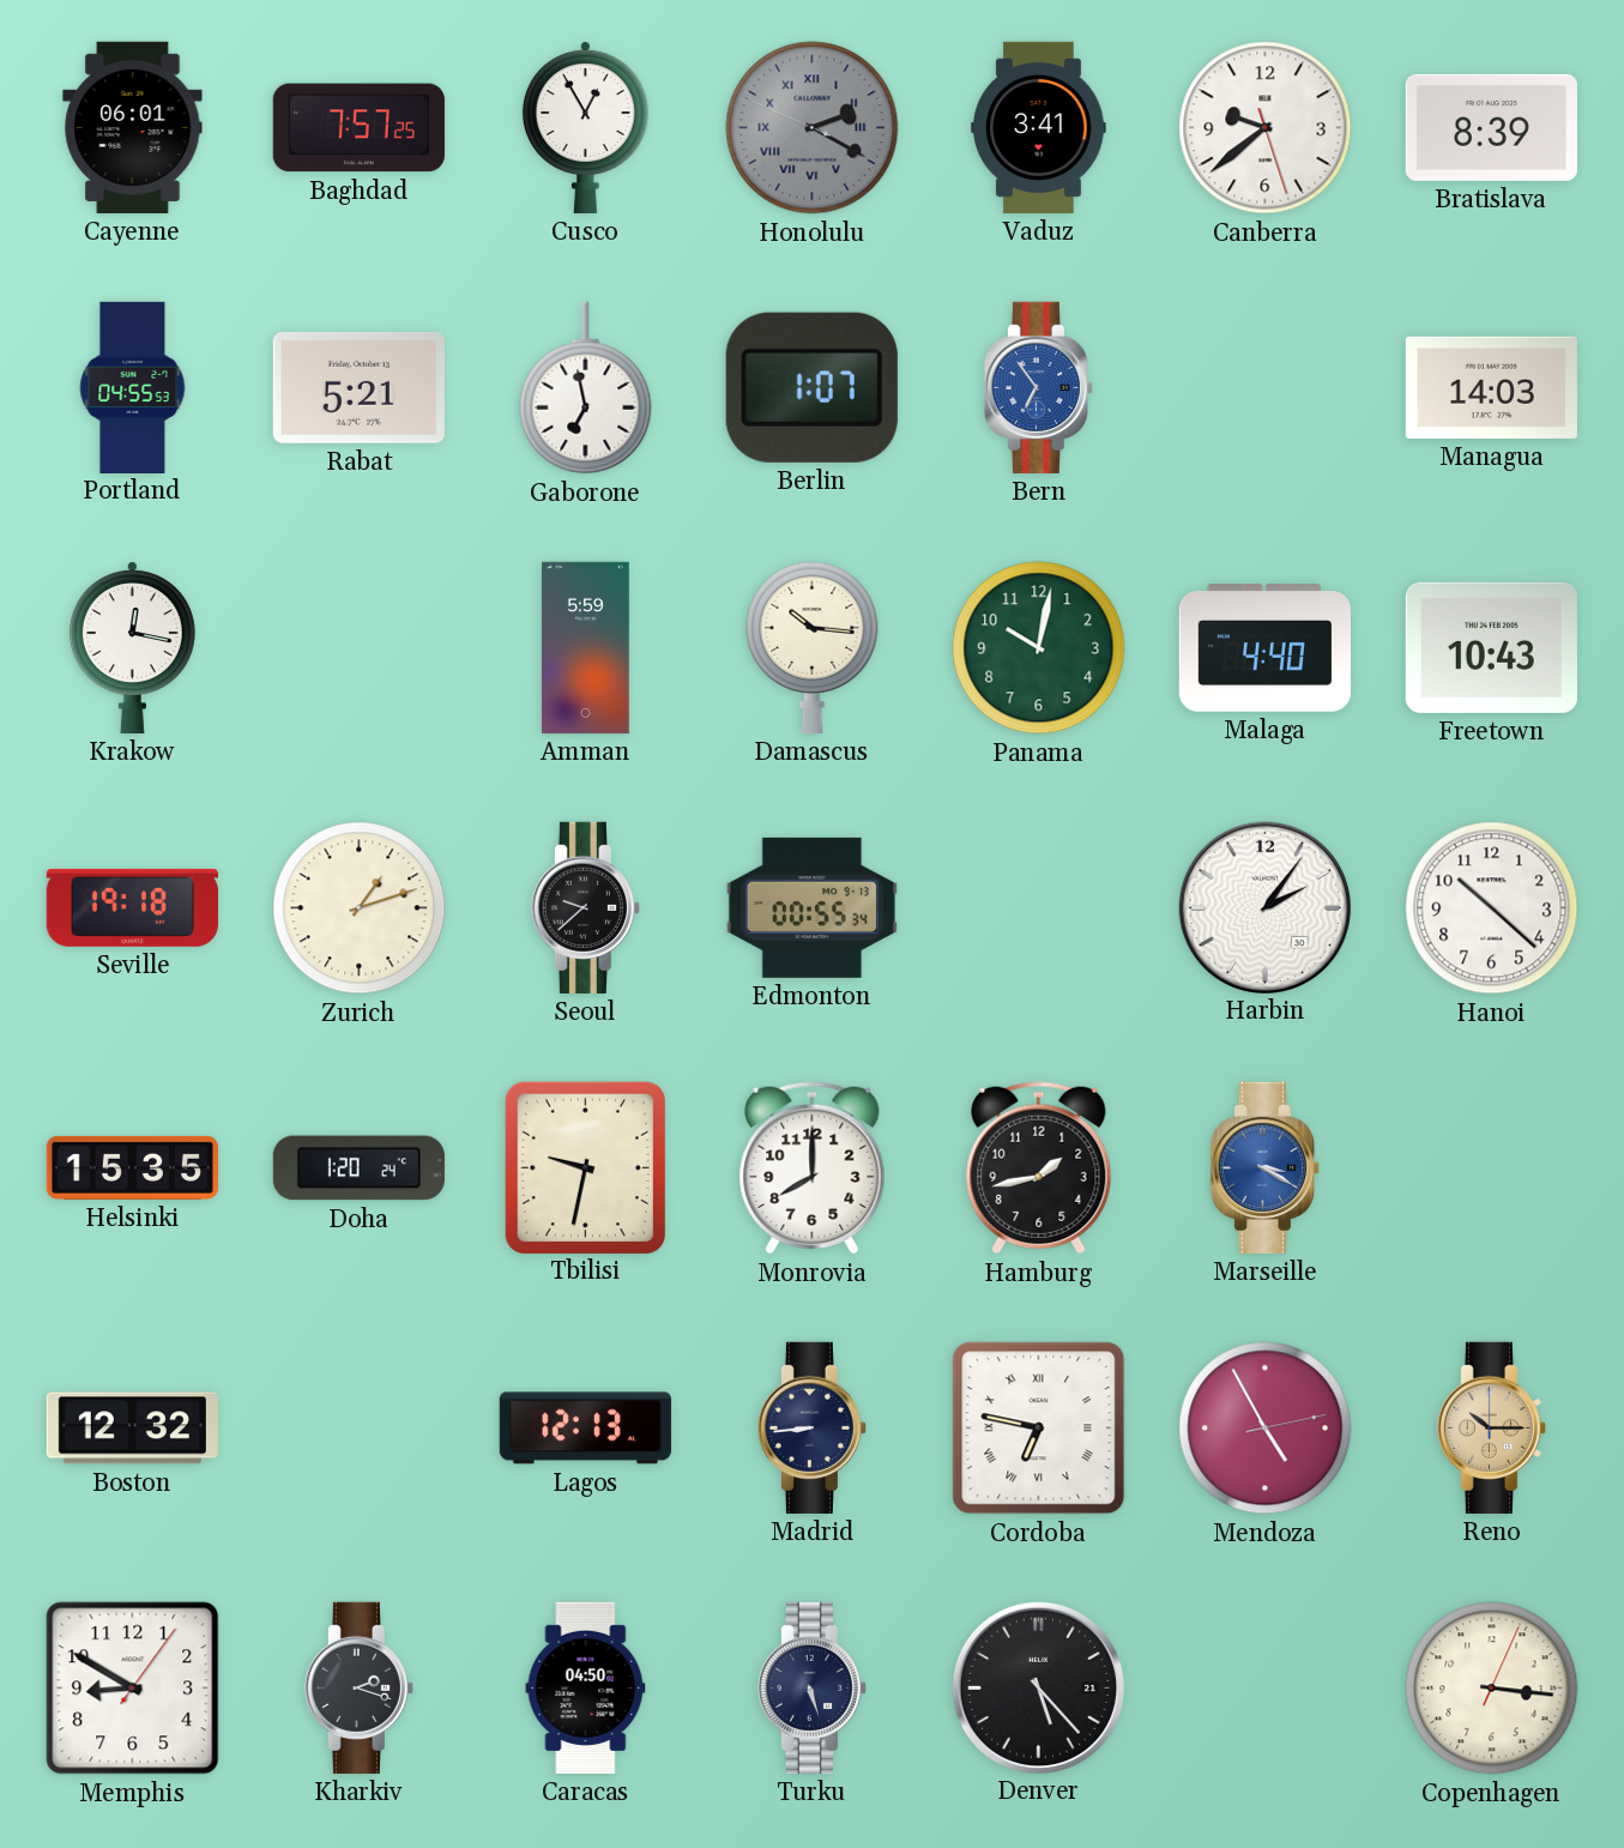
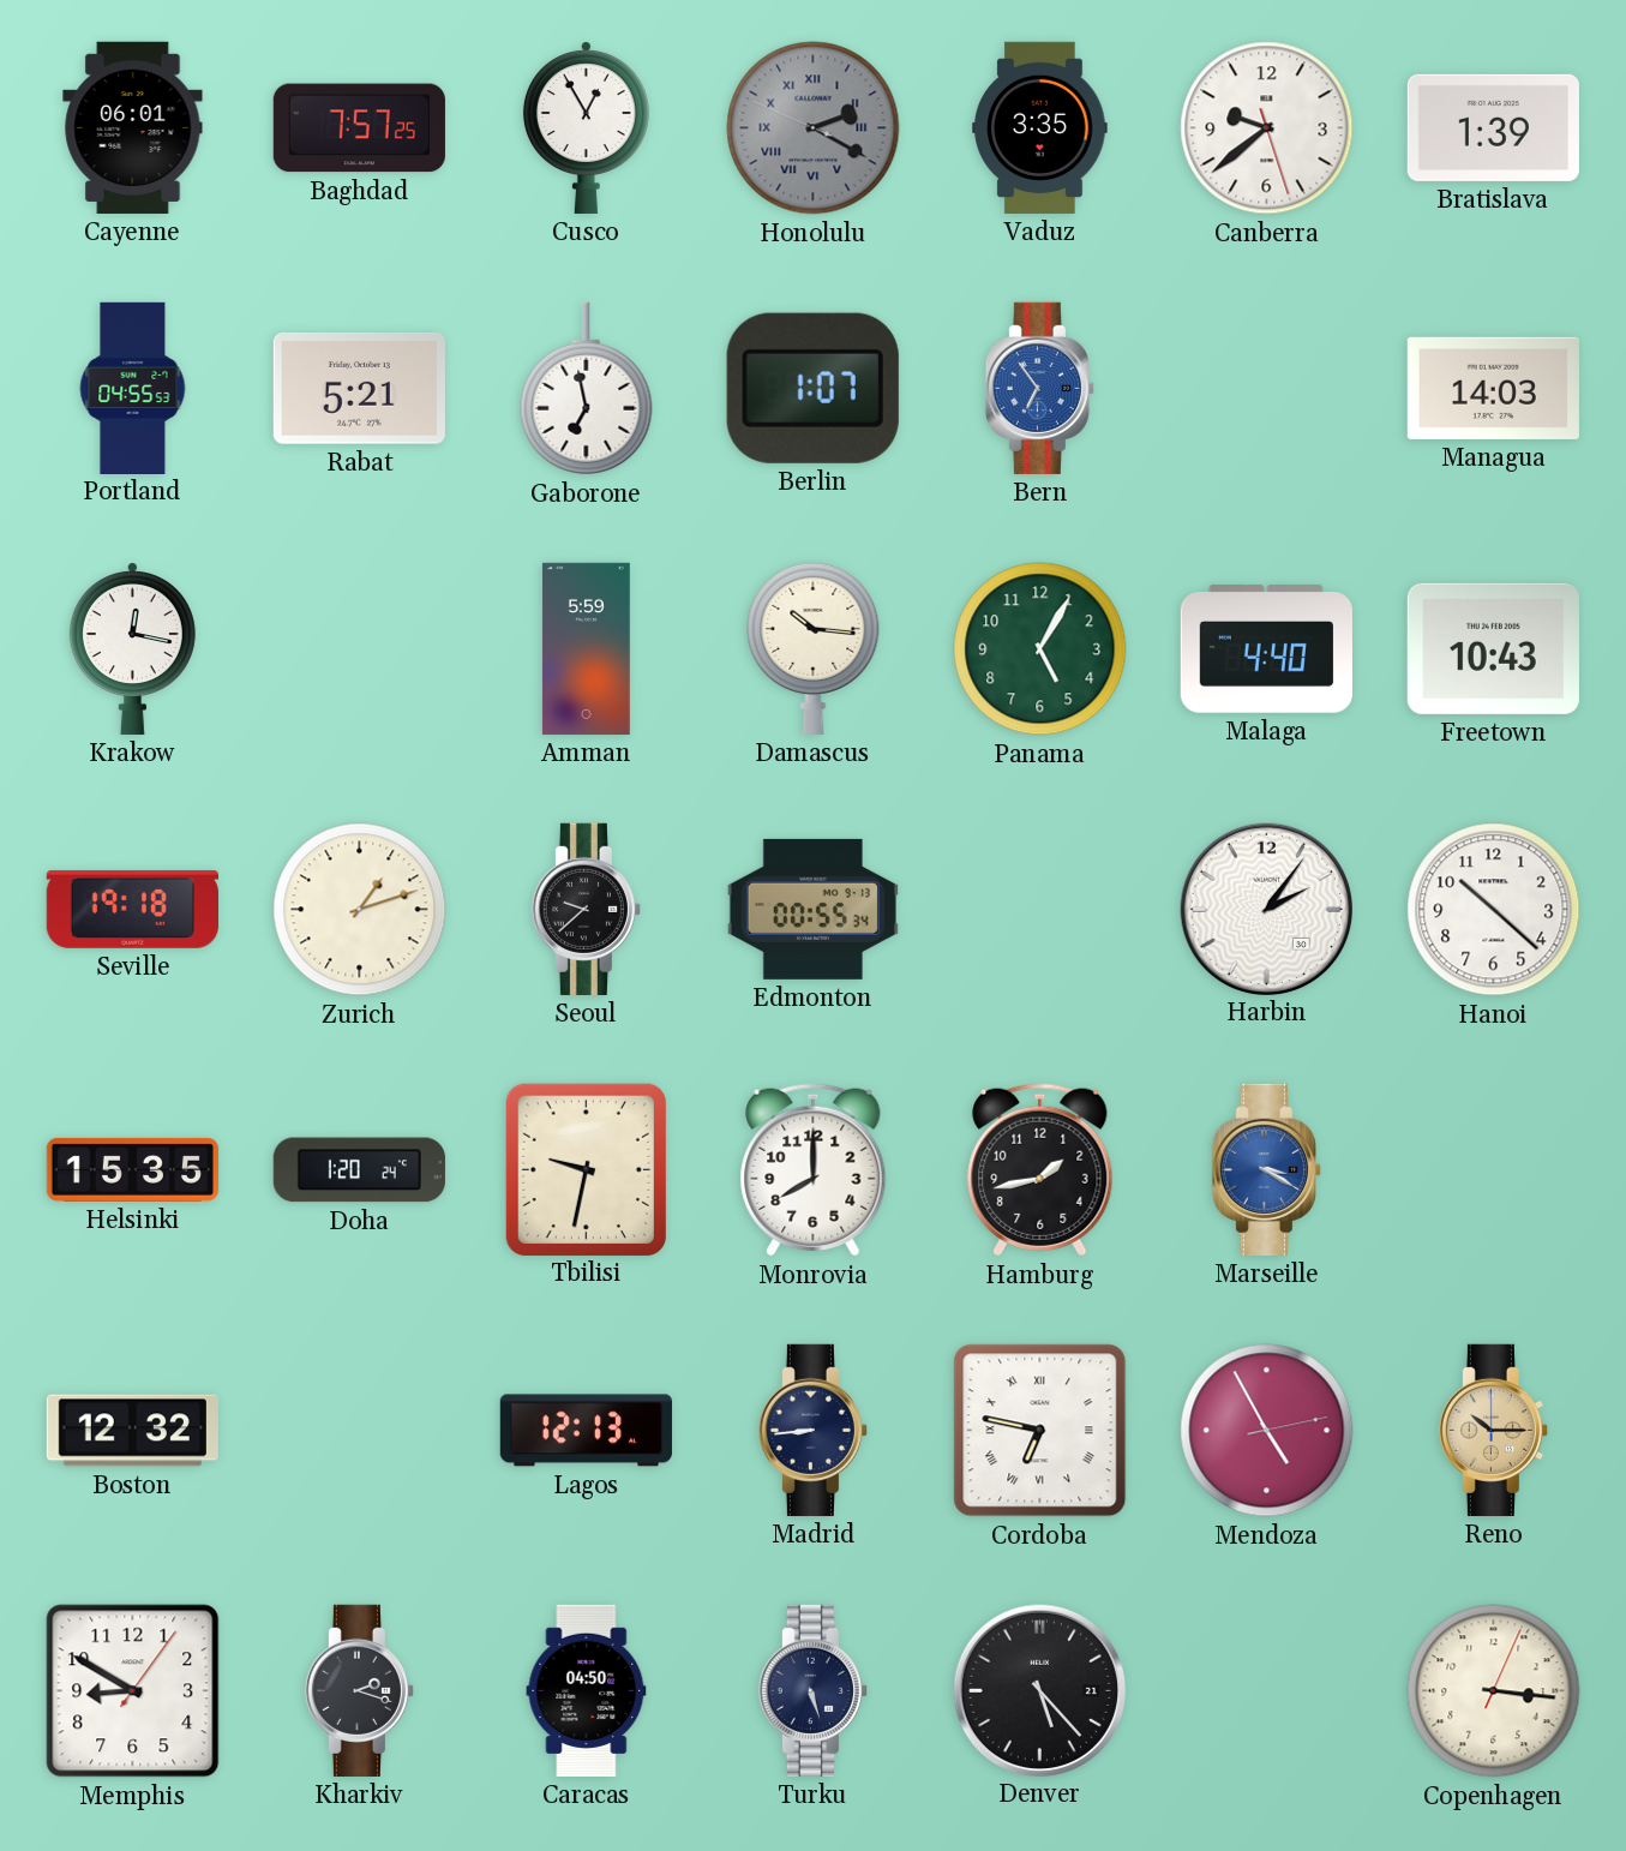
Vaduz: 3:41 -> 3:35 (1040, 127)
Bratislava: 8:39 -> 1:39 (1493, 127)
Panama: 10:02 -> 5:05 (1040, 649)
